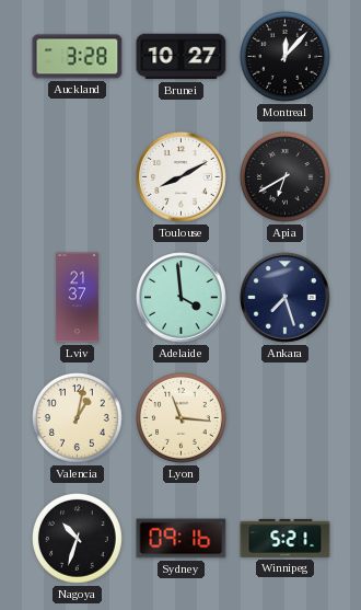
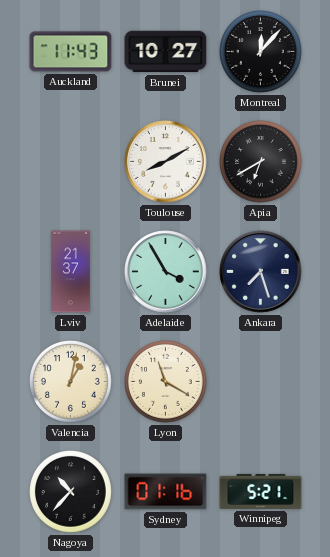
Auckland: 3:28 -> 11:43 (71, 52)
Adelaide: 3:59 -> 3:55 (166, 272)
Lyon: 11:16 -> 11:20 (166, 382)
Nagoya: 10:33 -> 10:37 (71, 492)
Sydney: 09:16 -> 01:16 (166, 492)
